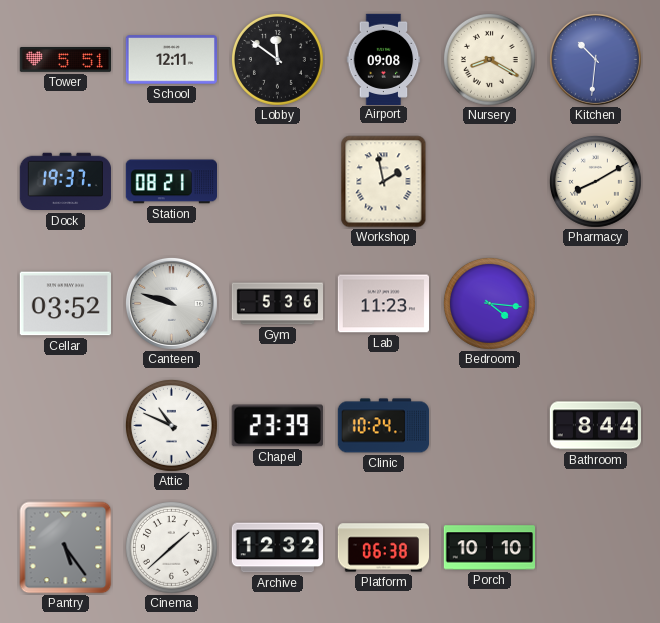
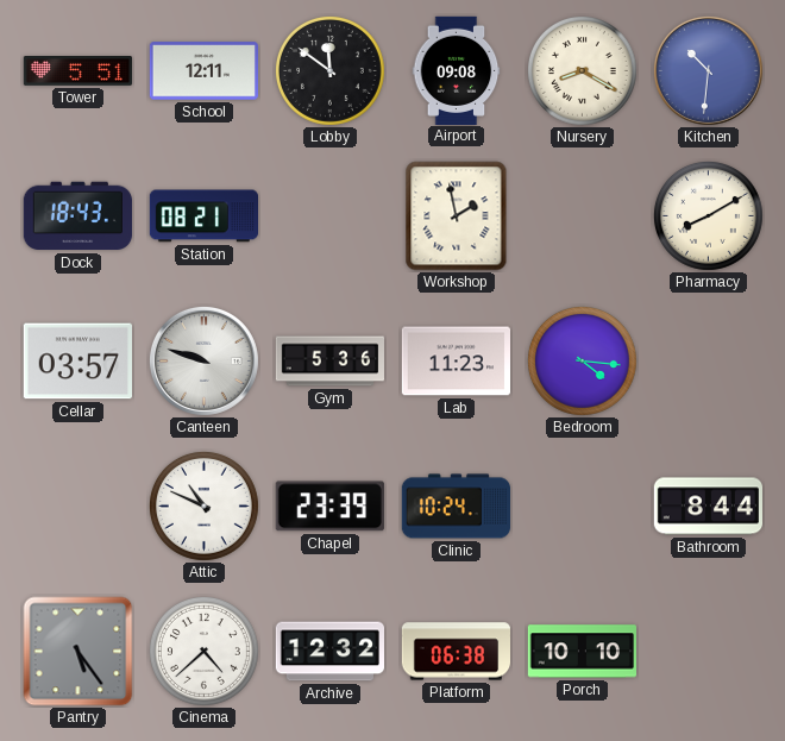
Dock: 19:37 -> 18:43 (77, 216)
Cellar: 03:52 -> 03:57 (77, 362)
Cinema: 1:38 -> 4:38 (203, 651)
